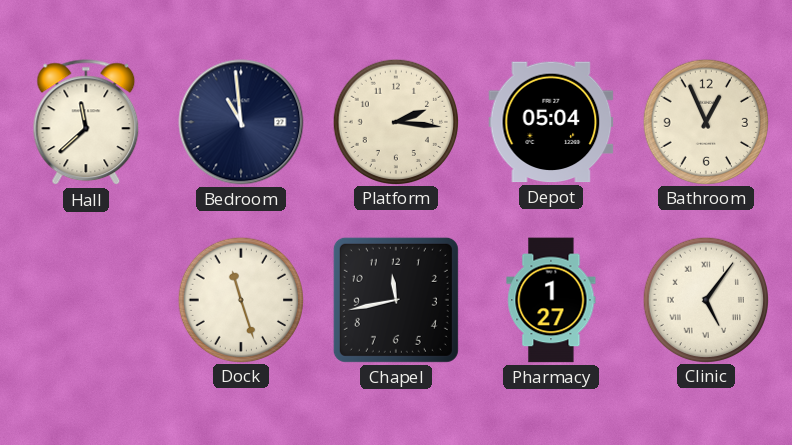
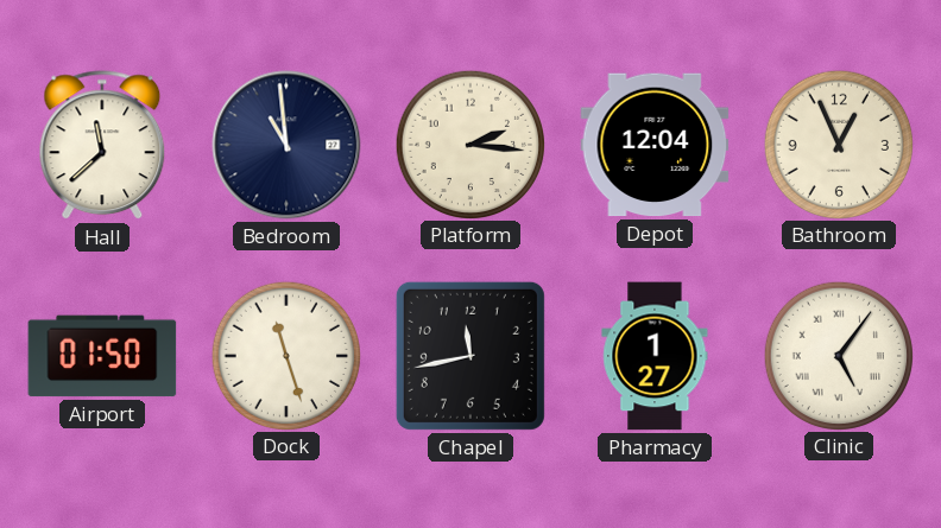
Depot: 05:04 -> 12:04 (655, 145)
Airport: none -> 01:50 (102, 356)
